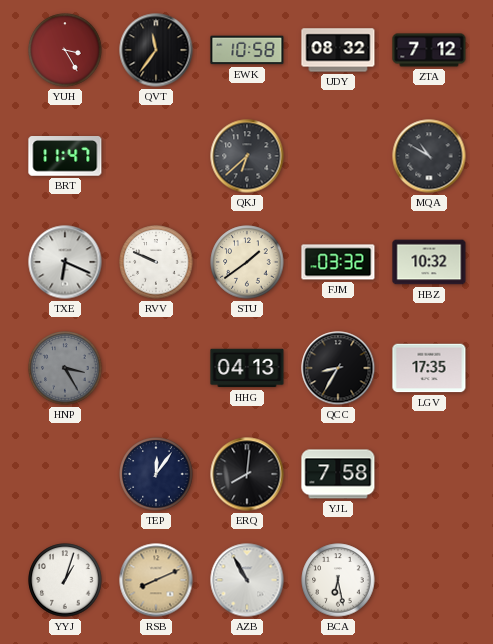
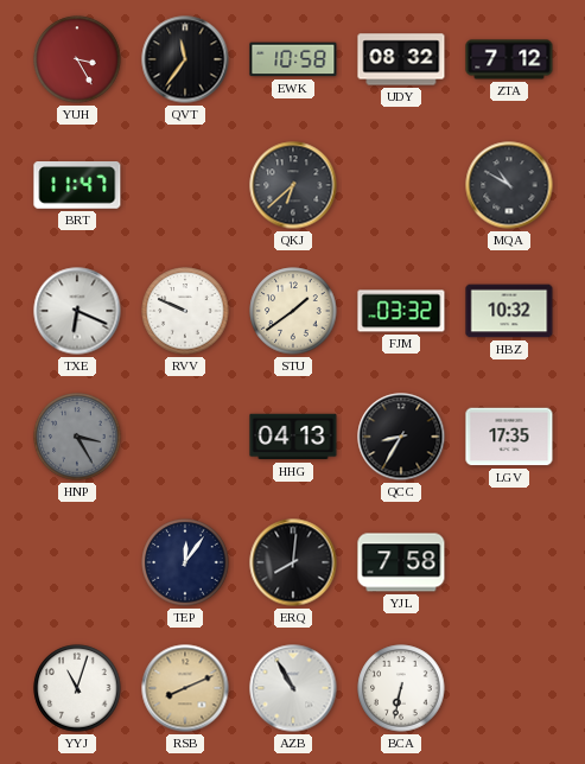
YYJ: 1:03 -> 11:03 (77, 688)
BCA: 6:28 -> 6:32 (401, 688)
